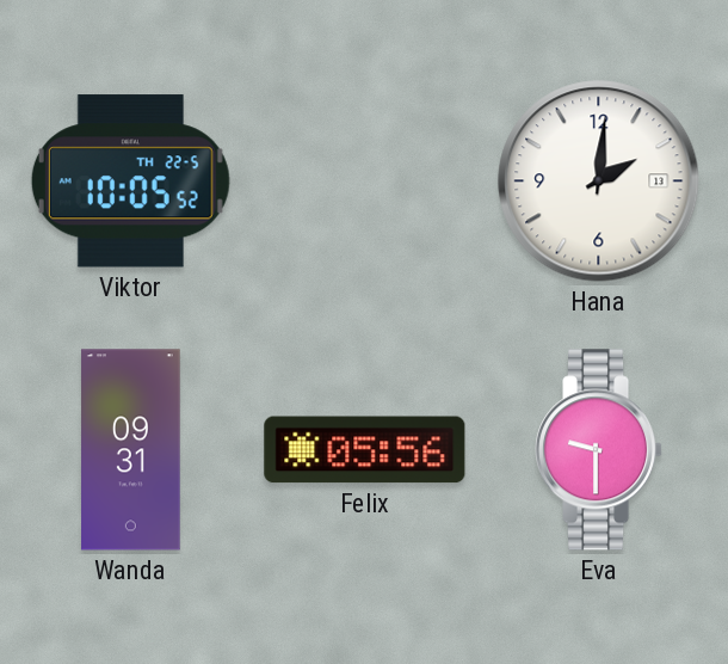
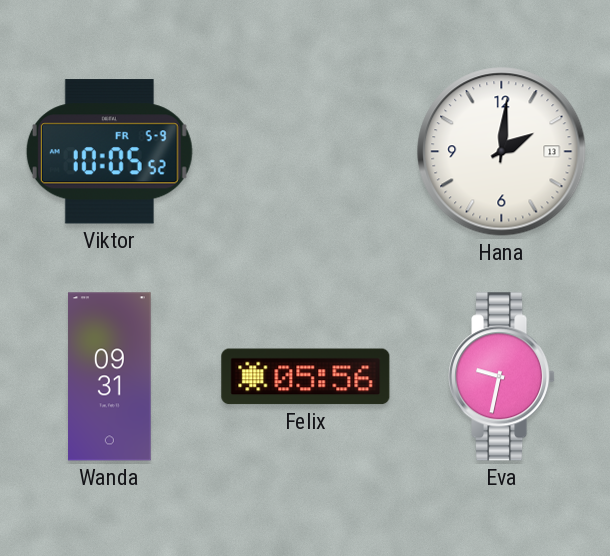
Viktor date: TH 22-5 -> FR 5-9 (109, 152)
Eva: 9:30 -> 9:32 (503, 377)
